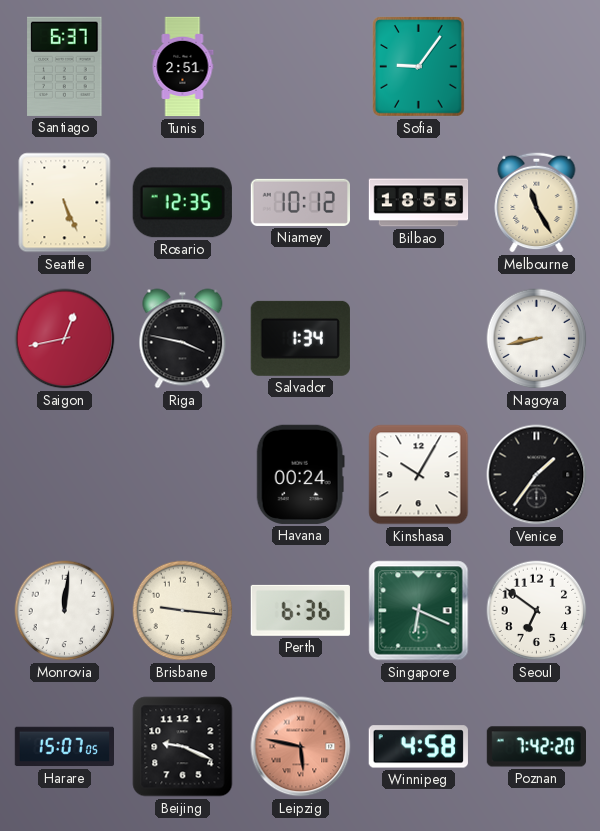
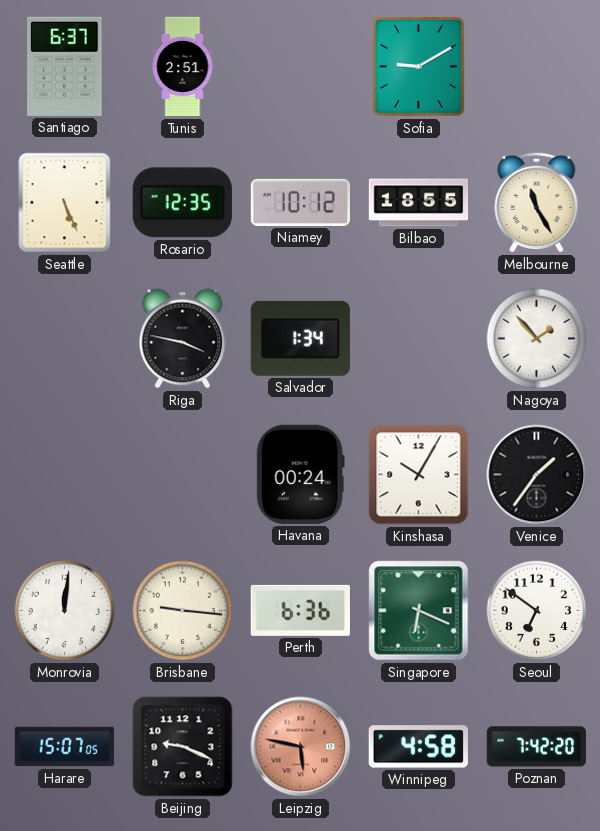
Sofia: 9:06 -> 9:10 (419, 67)
Saigon: 12:43 -> none (65, 339)
Nagoya: 8:43 -> 1:53 (537, 339)
